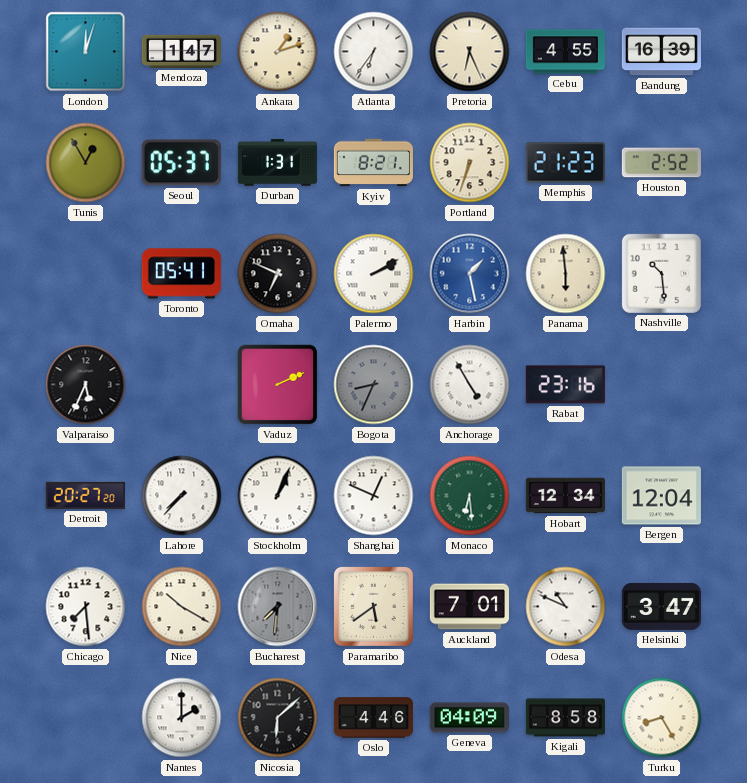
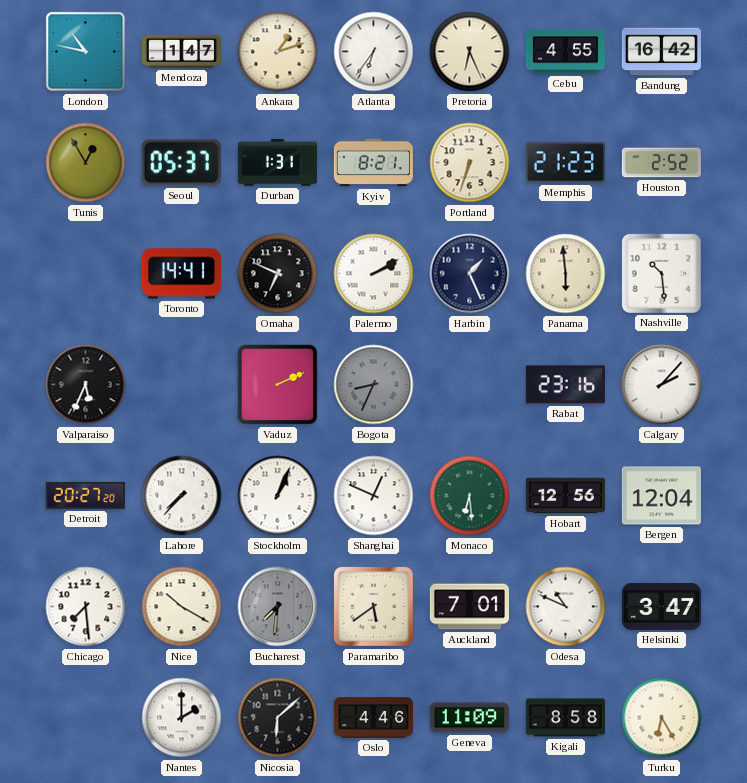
London: 12:03 -> 10:47 (86, 52)
Bandung: 16:39 -> 16:42 (661, 52)
Toronto: 05:41 -> 14:41 (181, 274)
Harbin: 1:28 -> 1:26 (470, 274)
Harbin dial: blue -> navy (470, 274)
Anchorage: 4:55 -> none (470, 385)
Calgary: none -> 2:07 (662, 385)
Hobart: 12:34 -> 12:56 (565, 496)
Geneva: 04:09 -> 11:09 (469, 718)
Turku: 8:25 -> 6:25 (662, 718)
